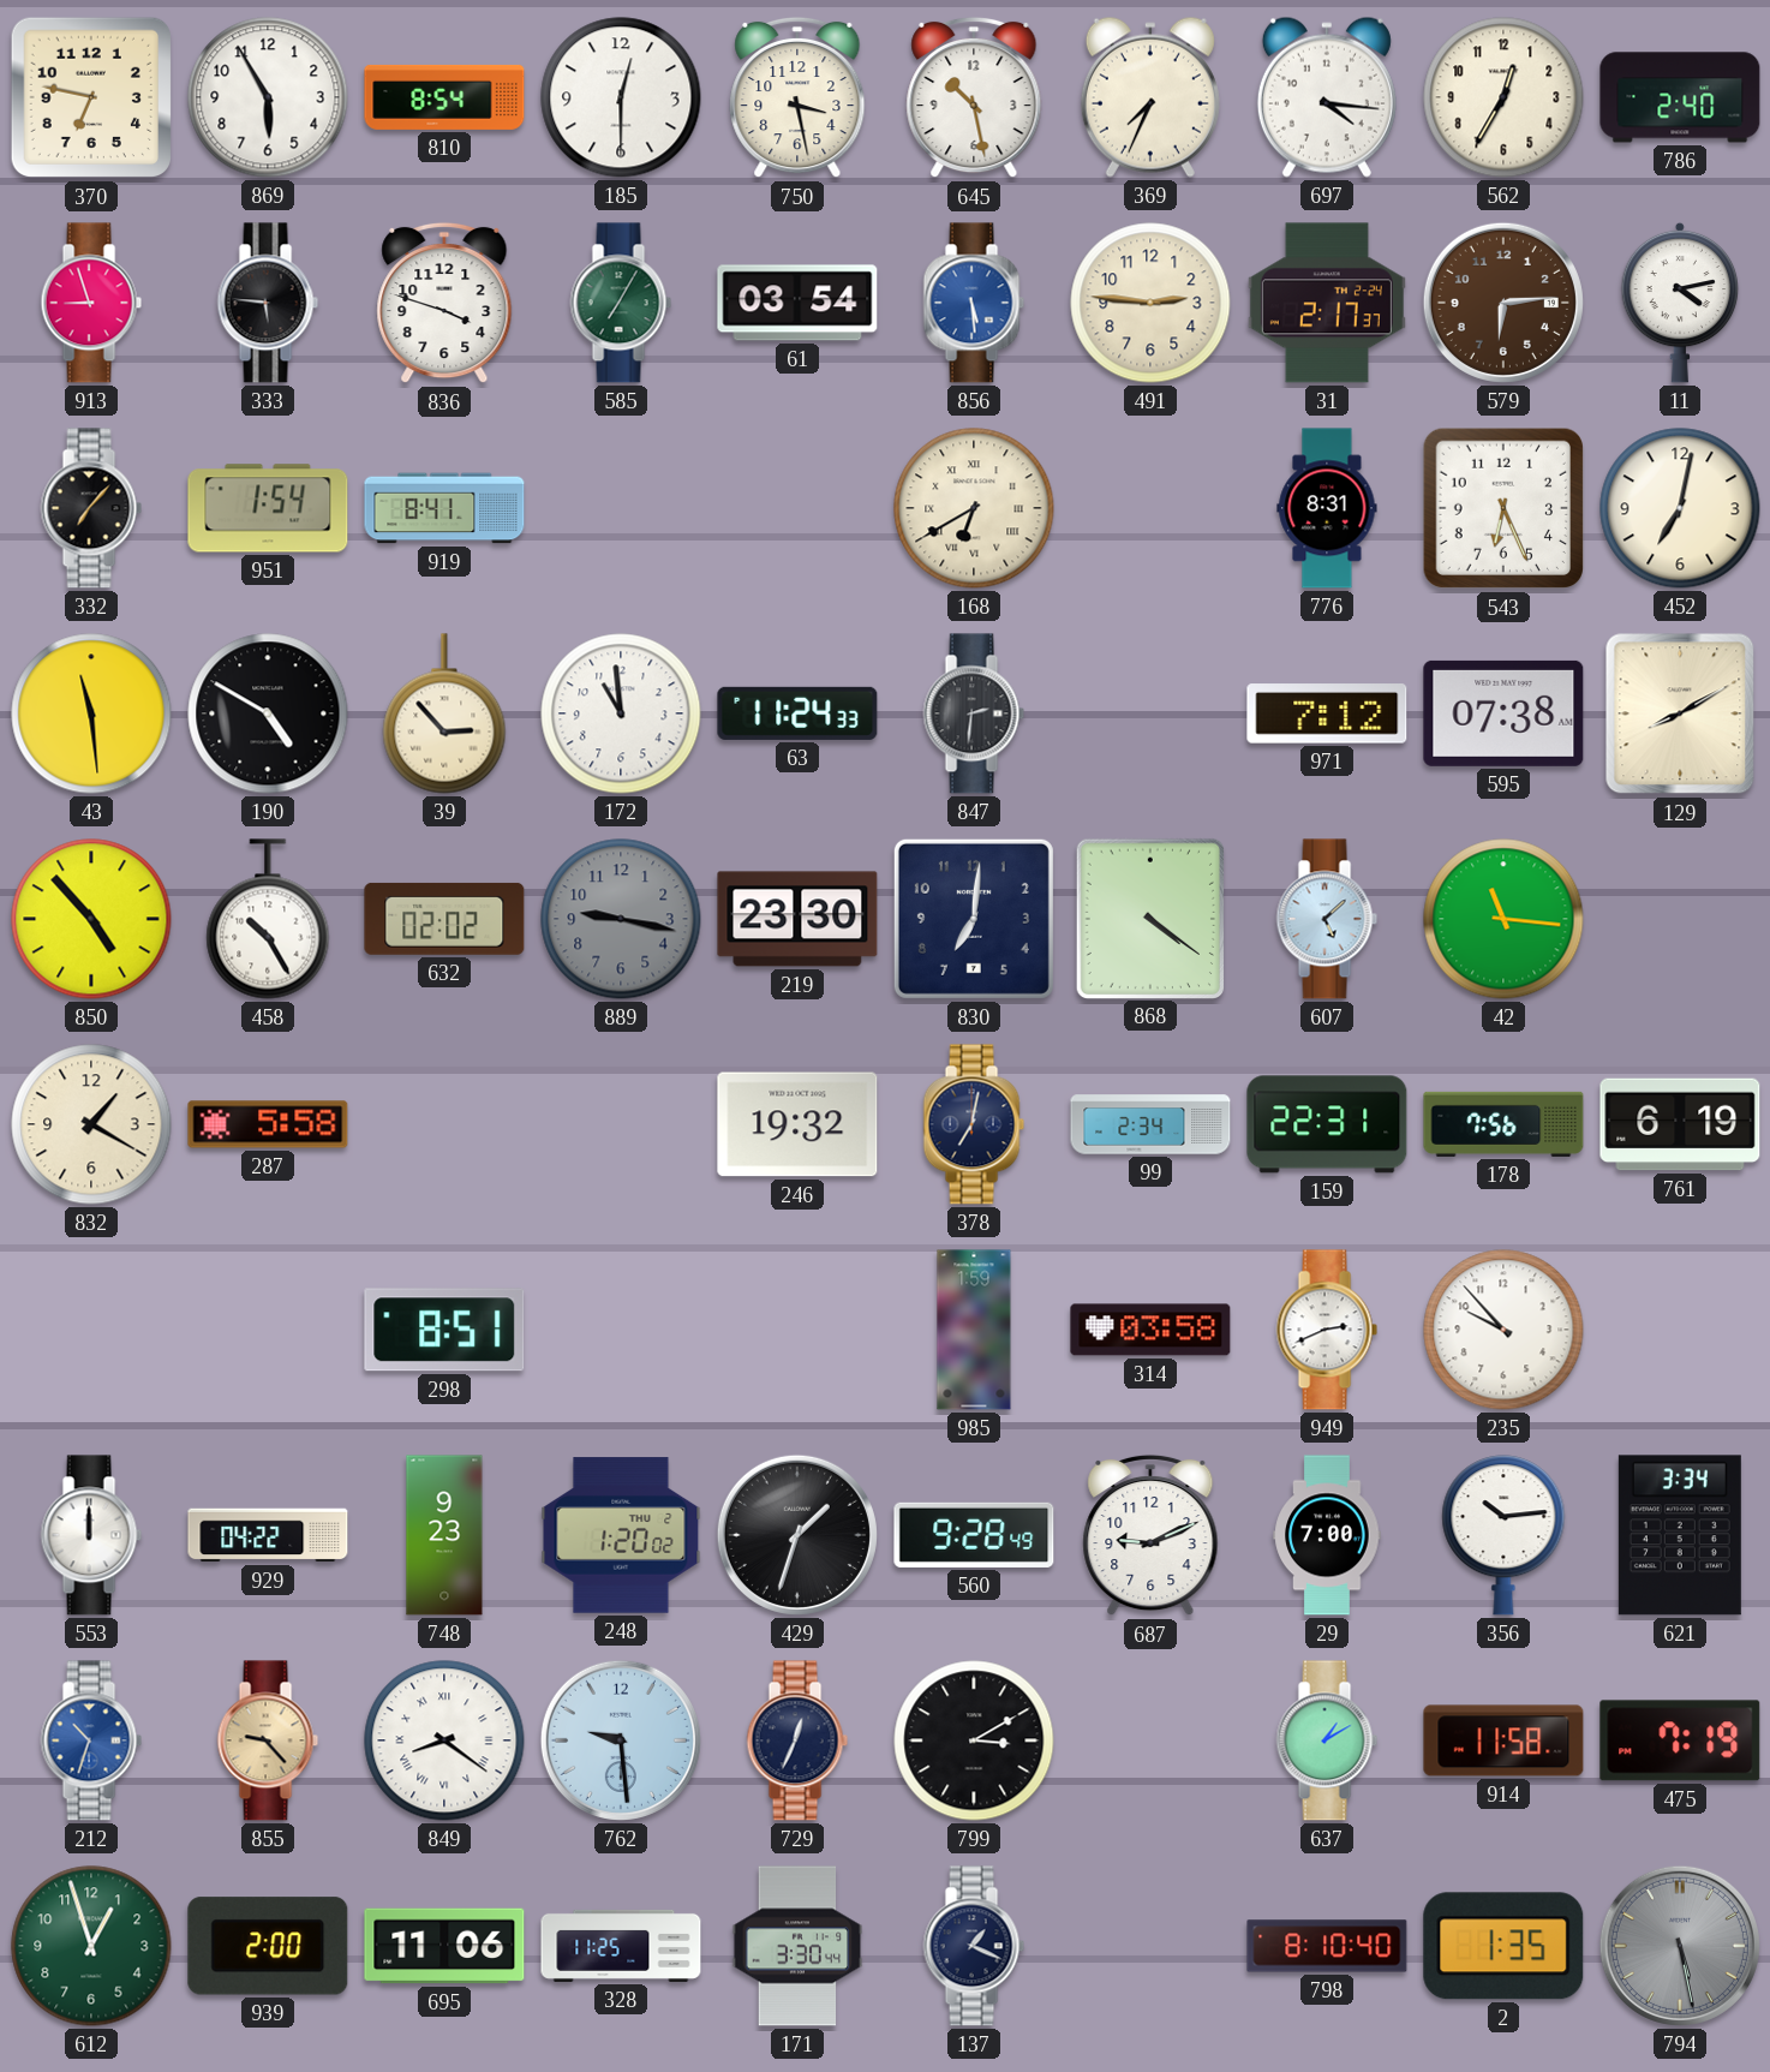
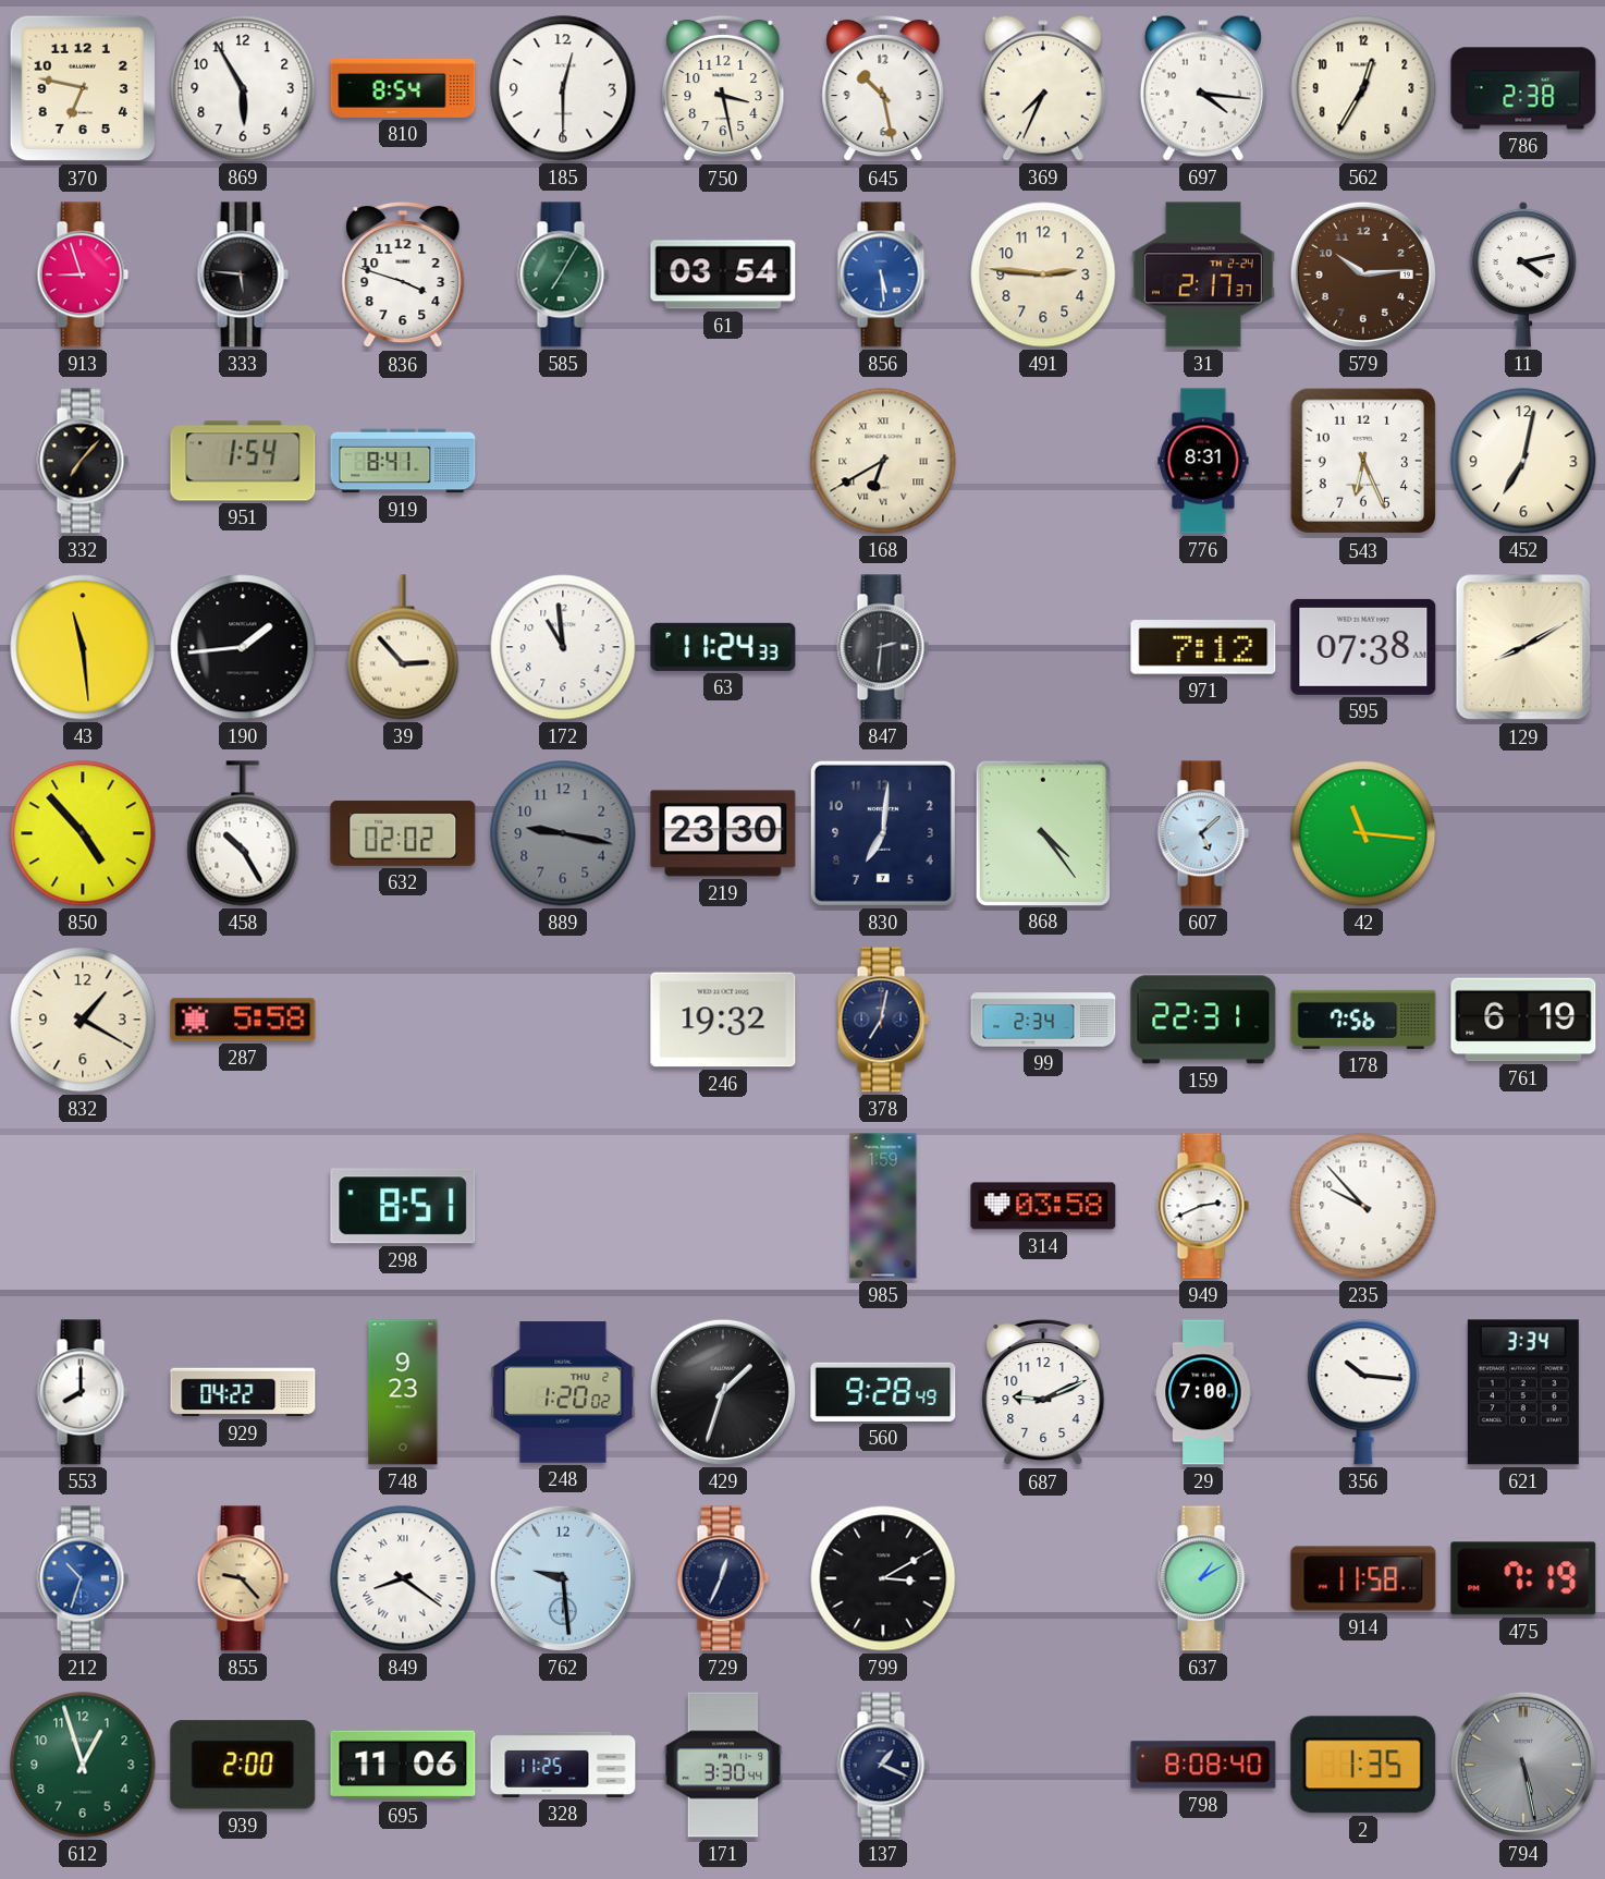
786: 2:40 -> 2:38 (1523, 88)
579: 6:14 -> 10:14 (1363, 274)
190: 4:50 -> 1:44 (243, 647)
868: 4:21 -> 4:24 (1042, 832)
553: 12:00 -> 8:00 (83, 1392)
356: 10:14 -> 10:16 (1363, 1392)
798: 8:10 -> 8:08 (1203, 1765)
